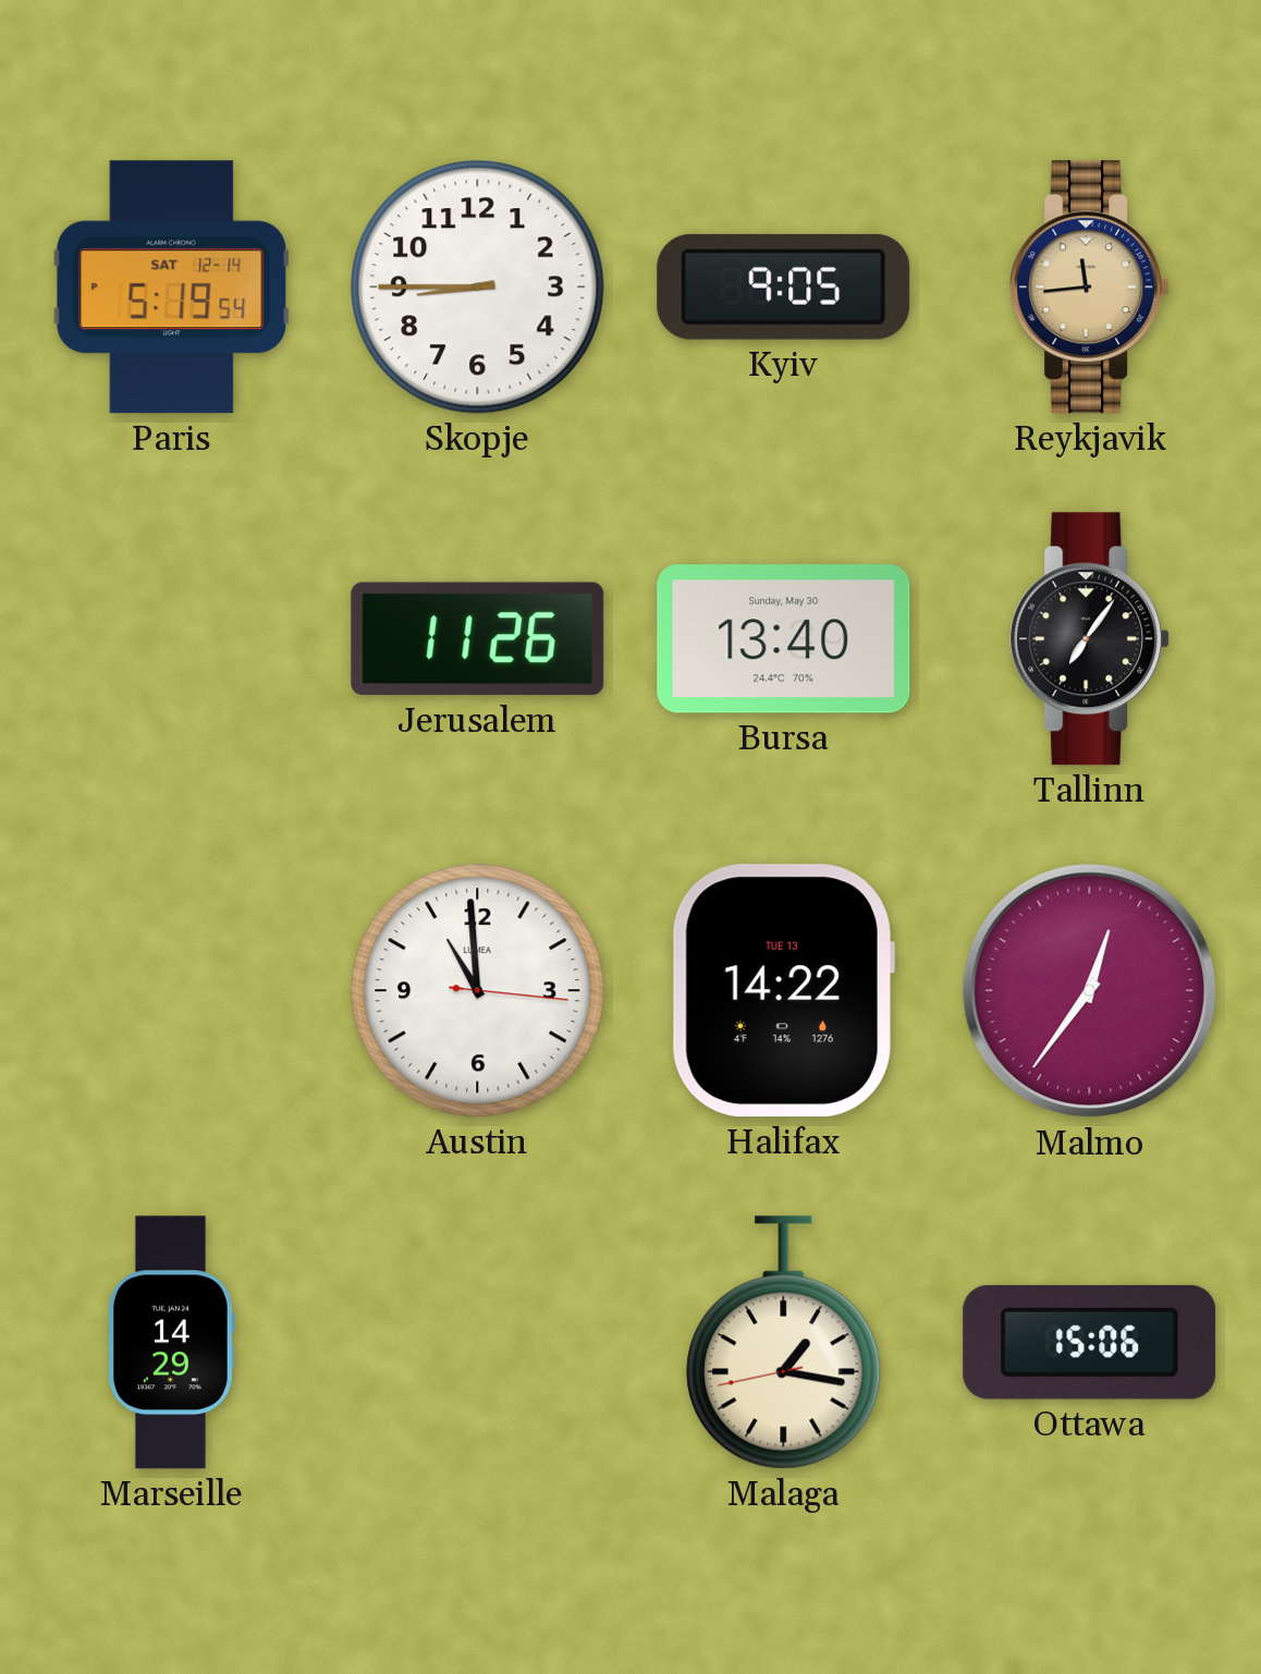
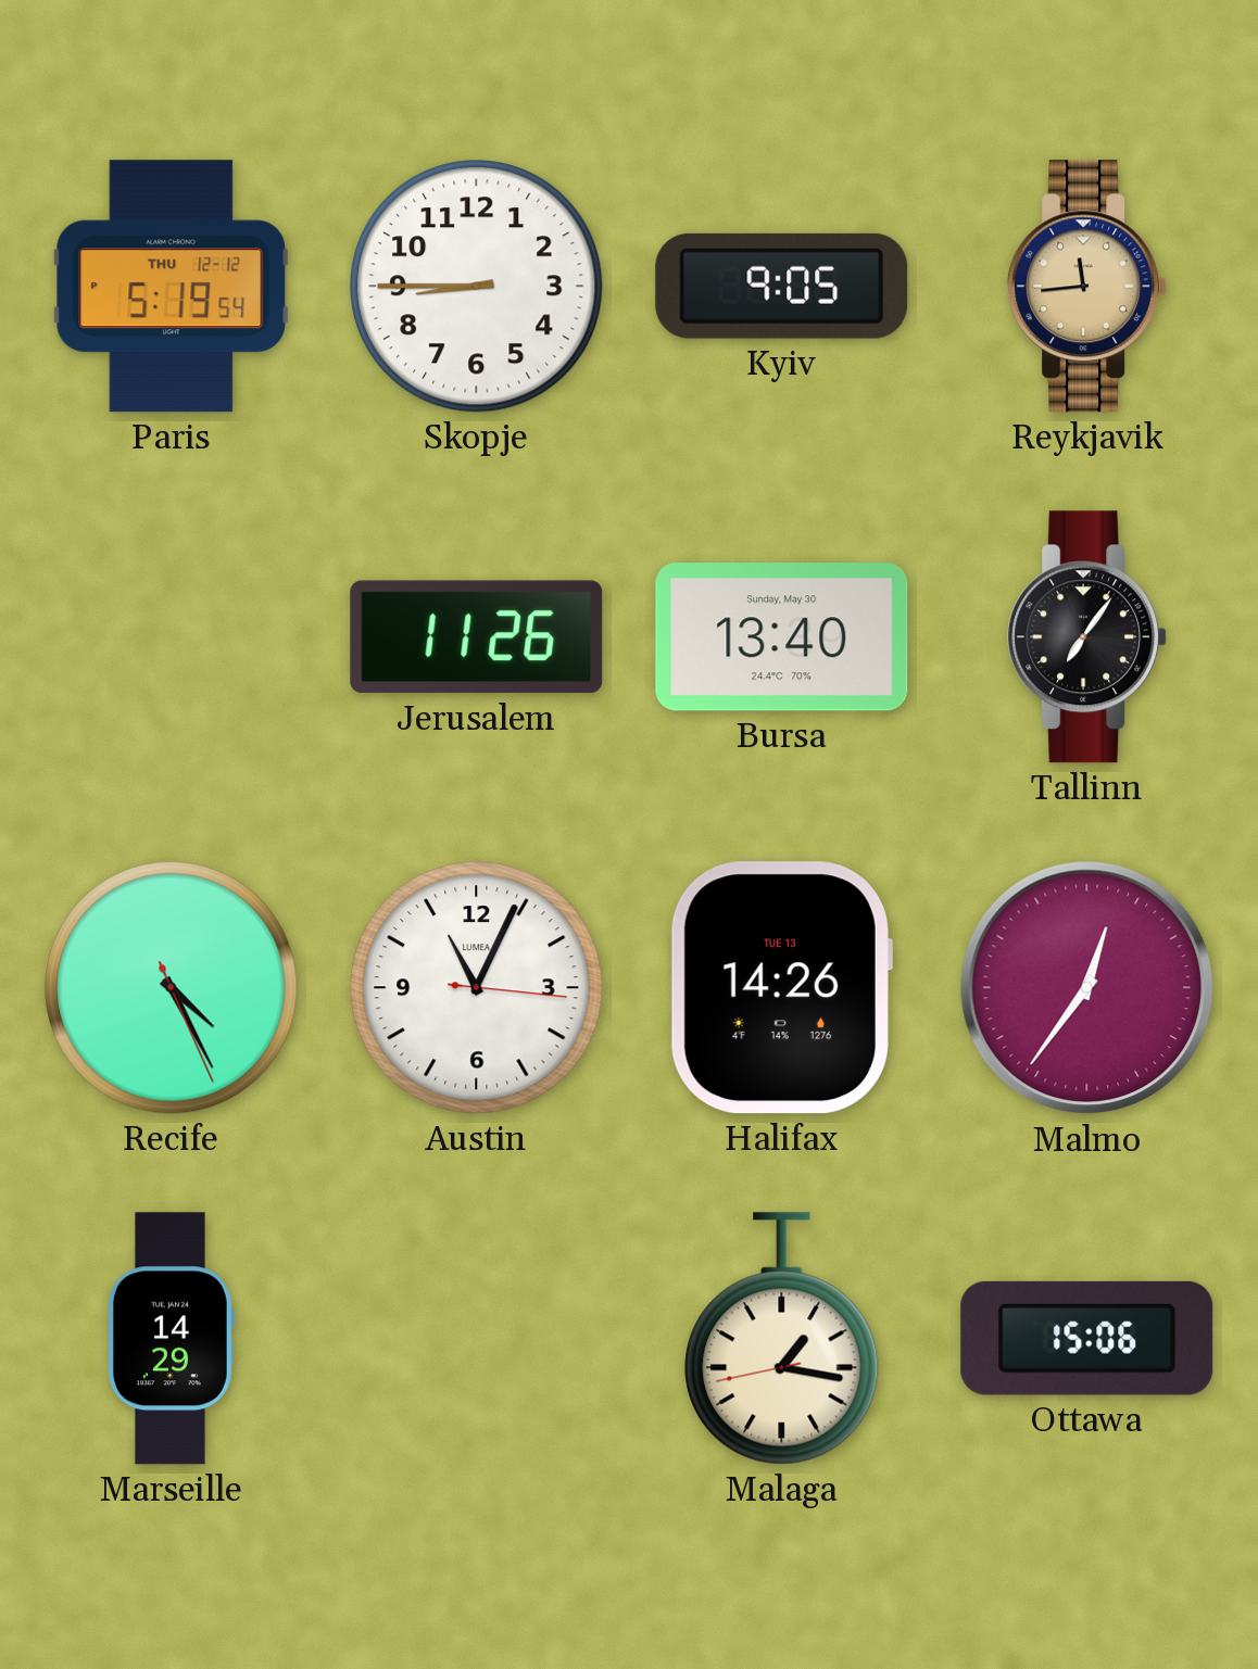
Paris date: SAT 12-14 -> THU 12-12 (172, 287)
Recife: none -> 4:25 (172, 988)
Austin: 10:59 -> 11:04 (477, 988)
Halifax: 14:22 -> 14:26 (781, 988)
